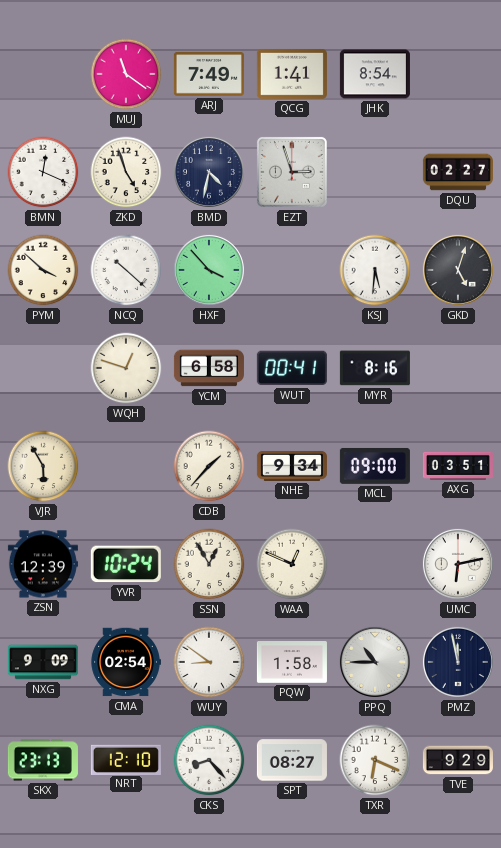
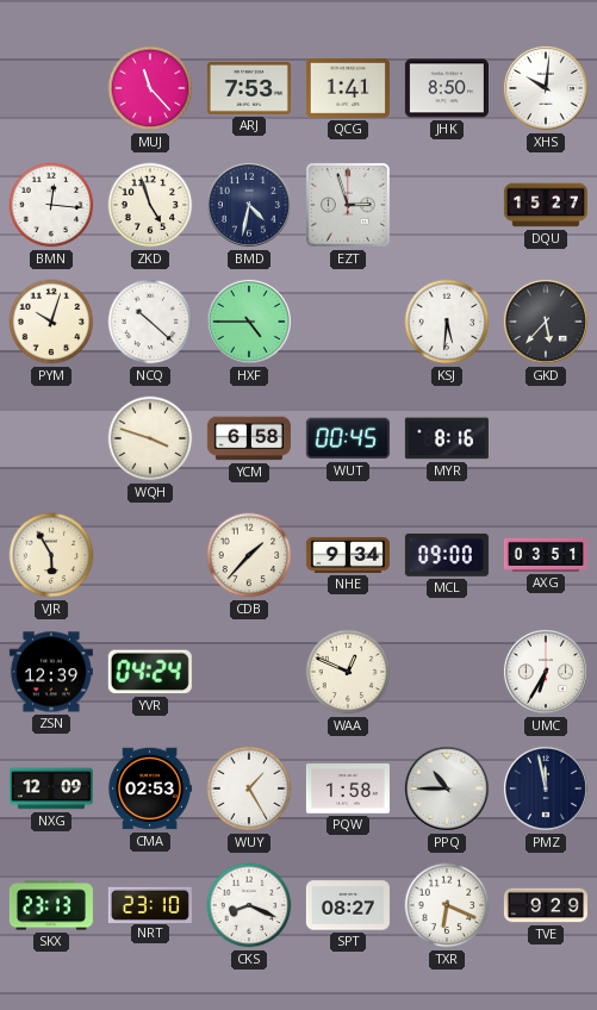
MUJ: 11:21 -> 11:23 (150, 88)
ARJ: 7:49 -> 7:53 (249, 89)
JHK: 8:54 -> 8:50 (447, 88)
XHS: none -> 10:01 (546, 88)
BMN: 12:19 -> 12:16 (51, 205)
DQU: 02:27 -> 15:27 (546, 205)
PYM: 3:52 -> 10:03 (51, 322)
HXF: 3:53 -> 4:45 (249, 322)
GKD: 5:03 -> 5:37 (546, 322)
WQH: 12:48 -> 3:48 (150, 438)
WUT: 00:41 -> 00:45 (348, 438)
YVR: 10:24 -> 04:24 (150, 672)
SSN: 12:55 -> none (209, 564)
UMC: 6:13 -> 6:35 (546, 672)
NXG: 9:09 -> 12:09 (51, 788)
CMA: 02:54 -> 02:53 (150, 788)
WUY: 8:51 -> 1:25 (249, 788)
NRT: 12:10 -> 23:10 (150, 904)
CKS: 8:23 -> 8:19 (249, 905)
